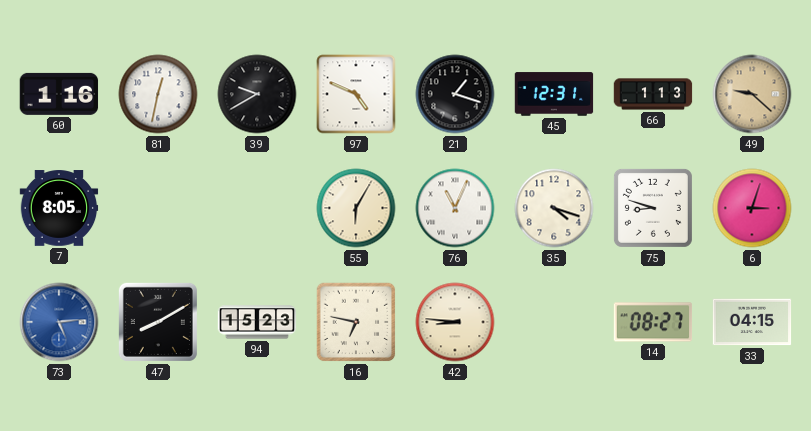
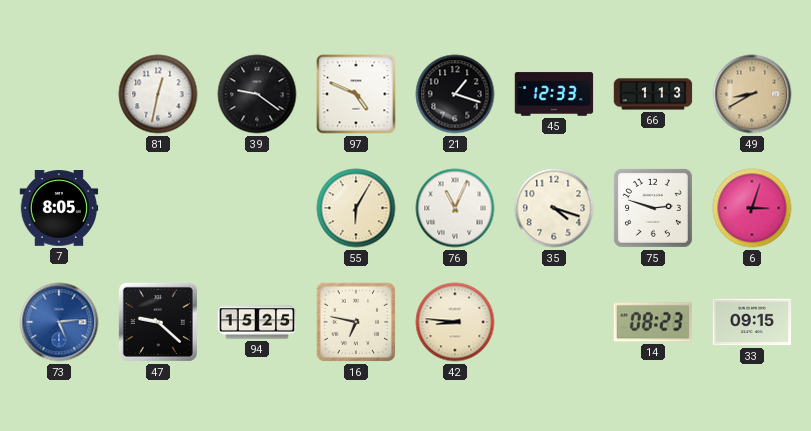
60: 1:16 -> none (59, 94)
39: 9:40 -> 9:21 (257, 94)
45: 12:31 -> 12:33 (554, 94)
49: 9:22 -> 8:40 (752, 94)
75: 8:48 -> 2:48 (653, 208)
47: 8:10 -> 9:22 (158, 322)
94: 15:23 -> 15:25 (257, 322)
14: 08:27 -> 08:23 (653, 322)
33: 04:15 -> 09:15 (752, 322)
